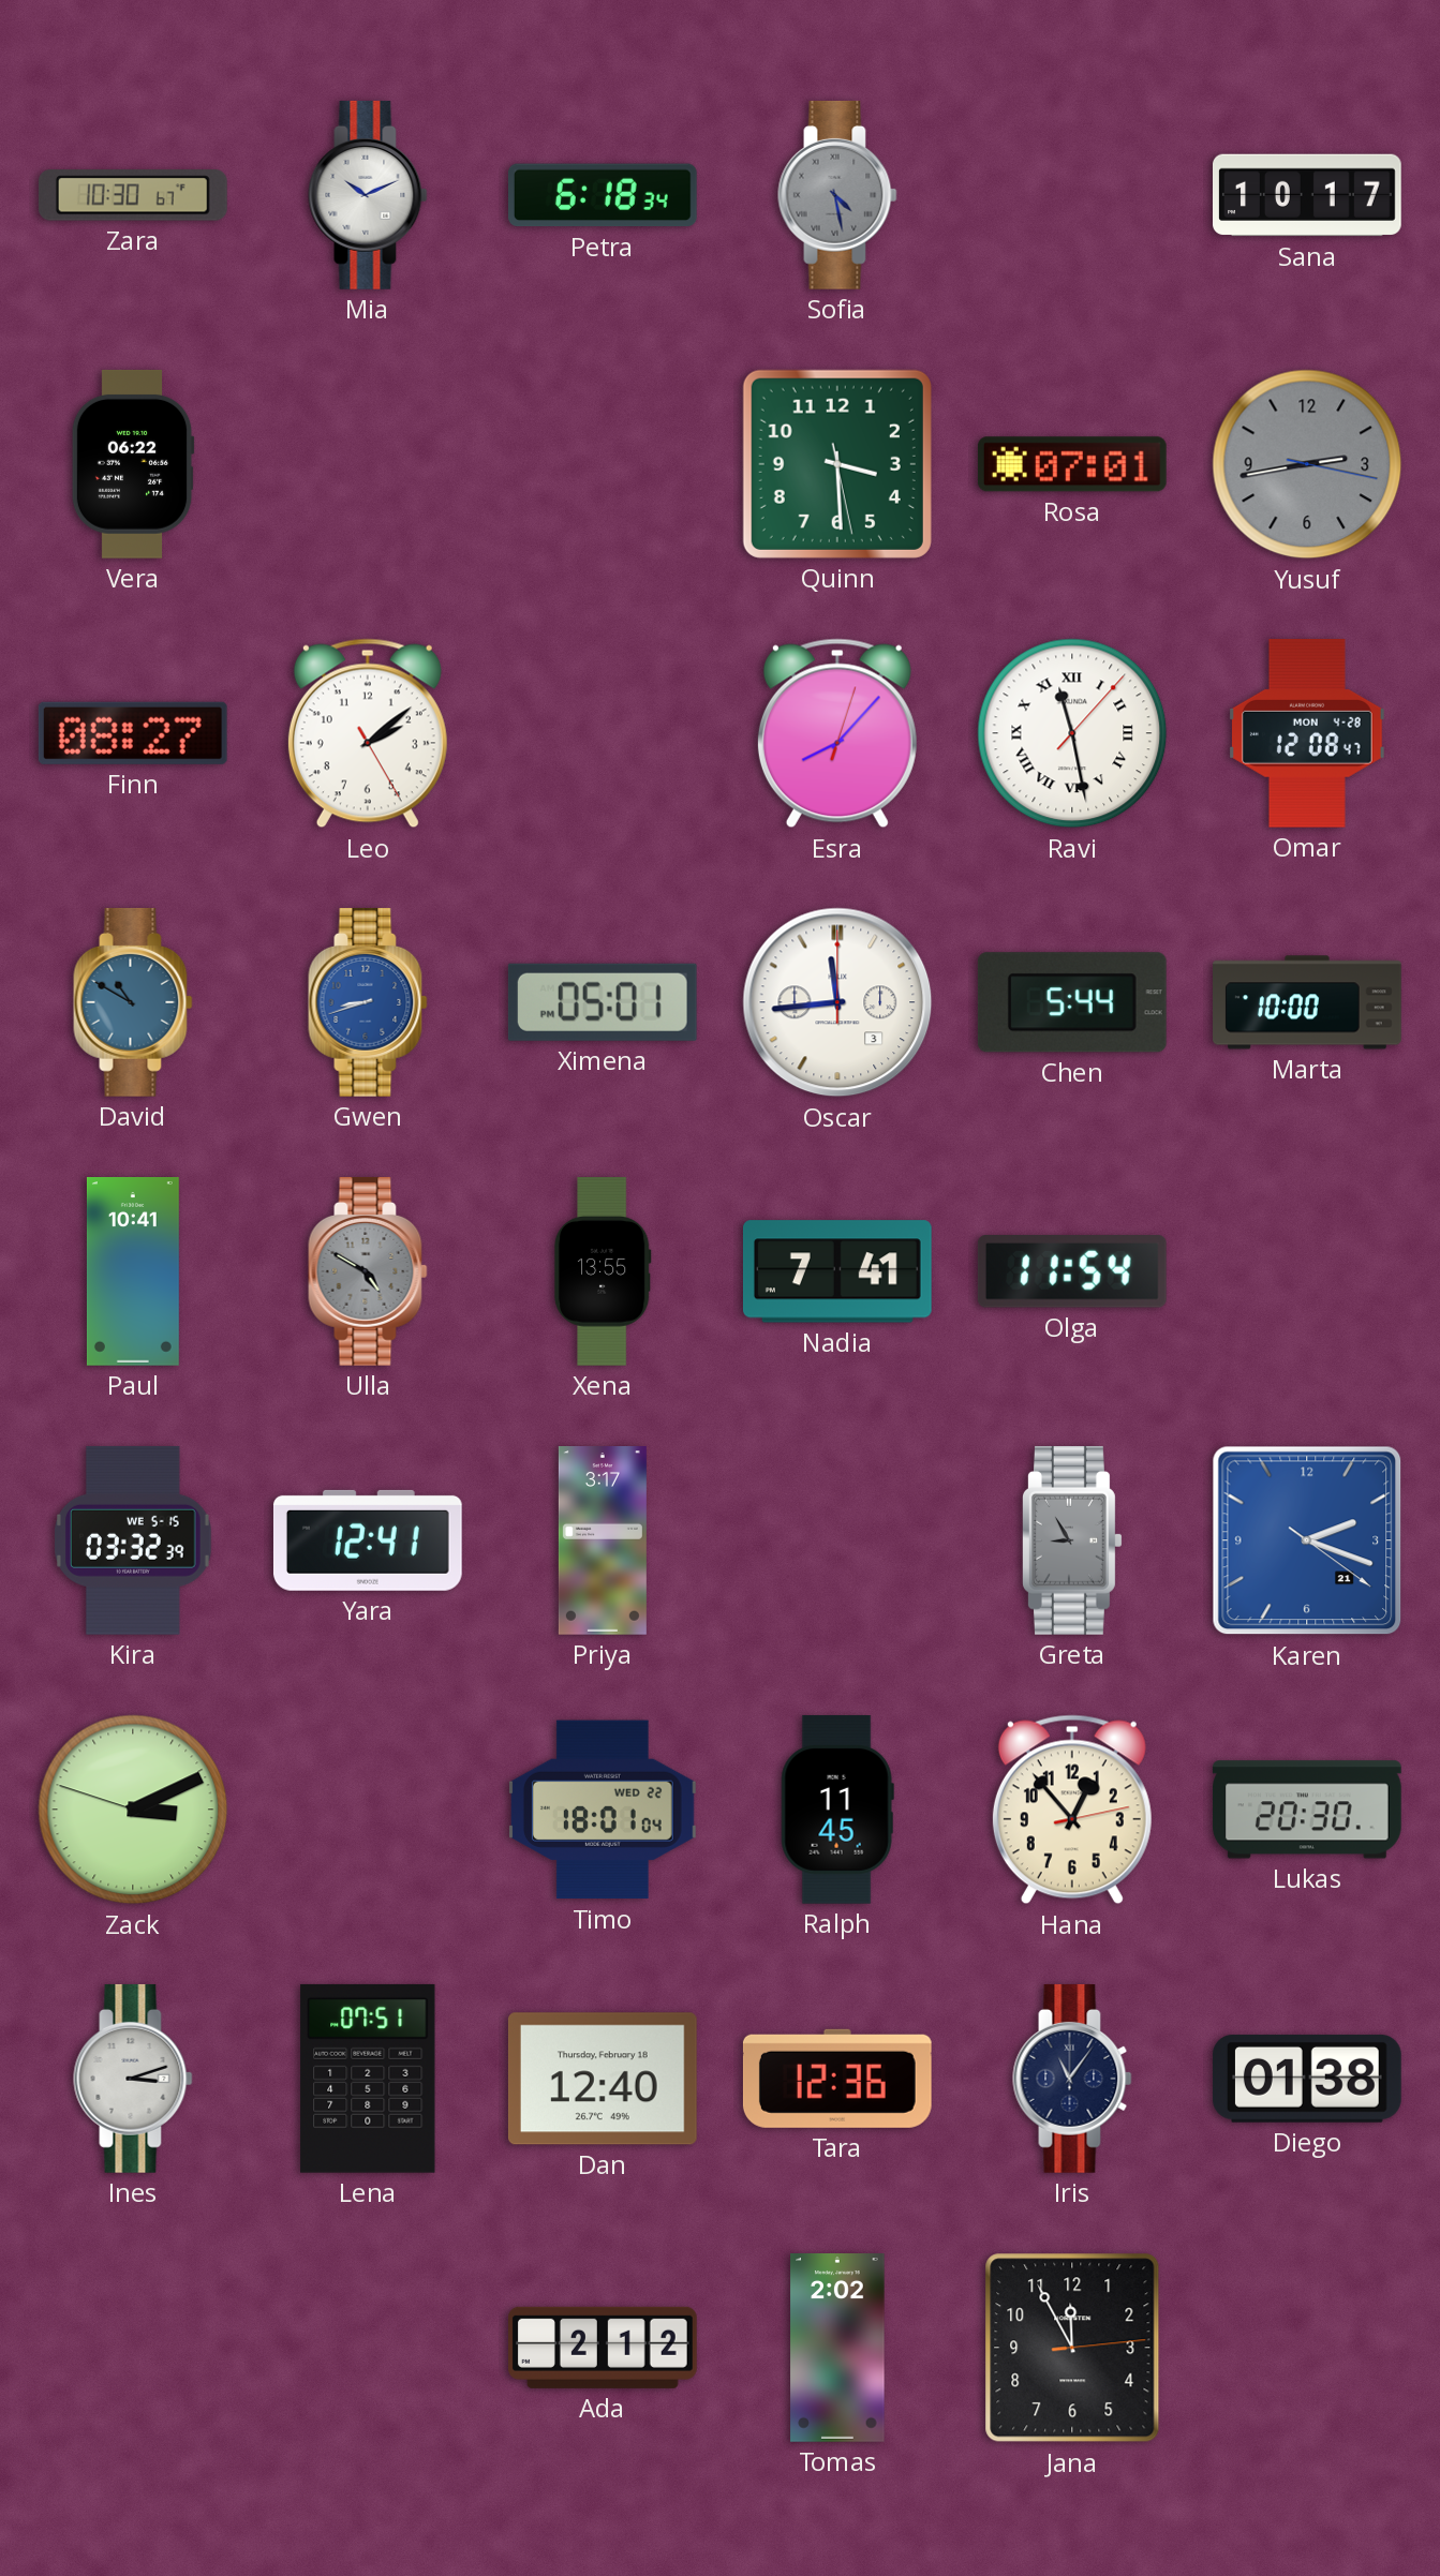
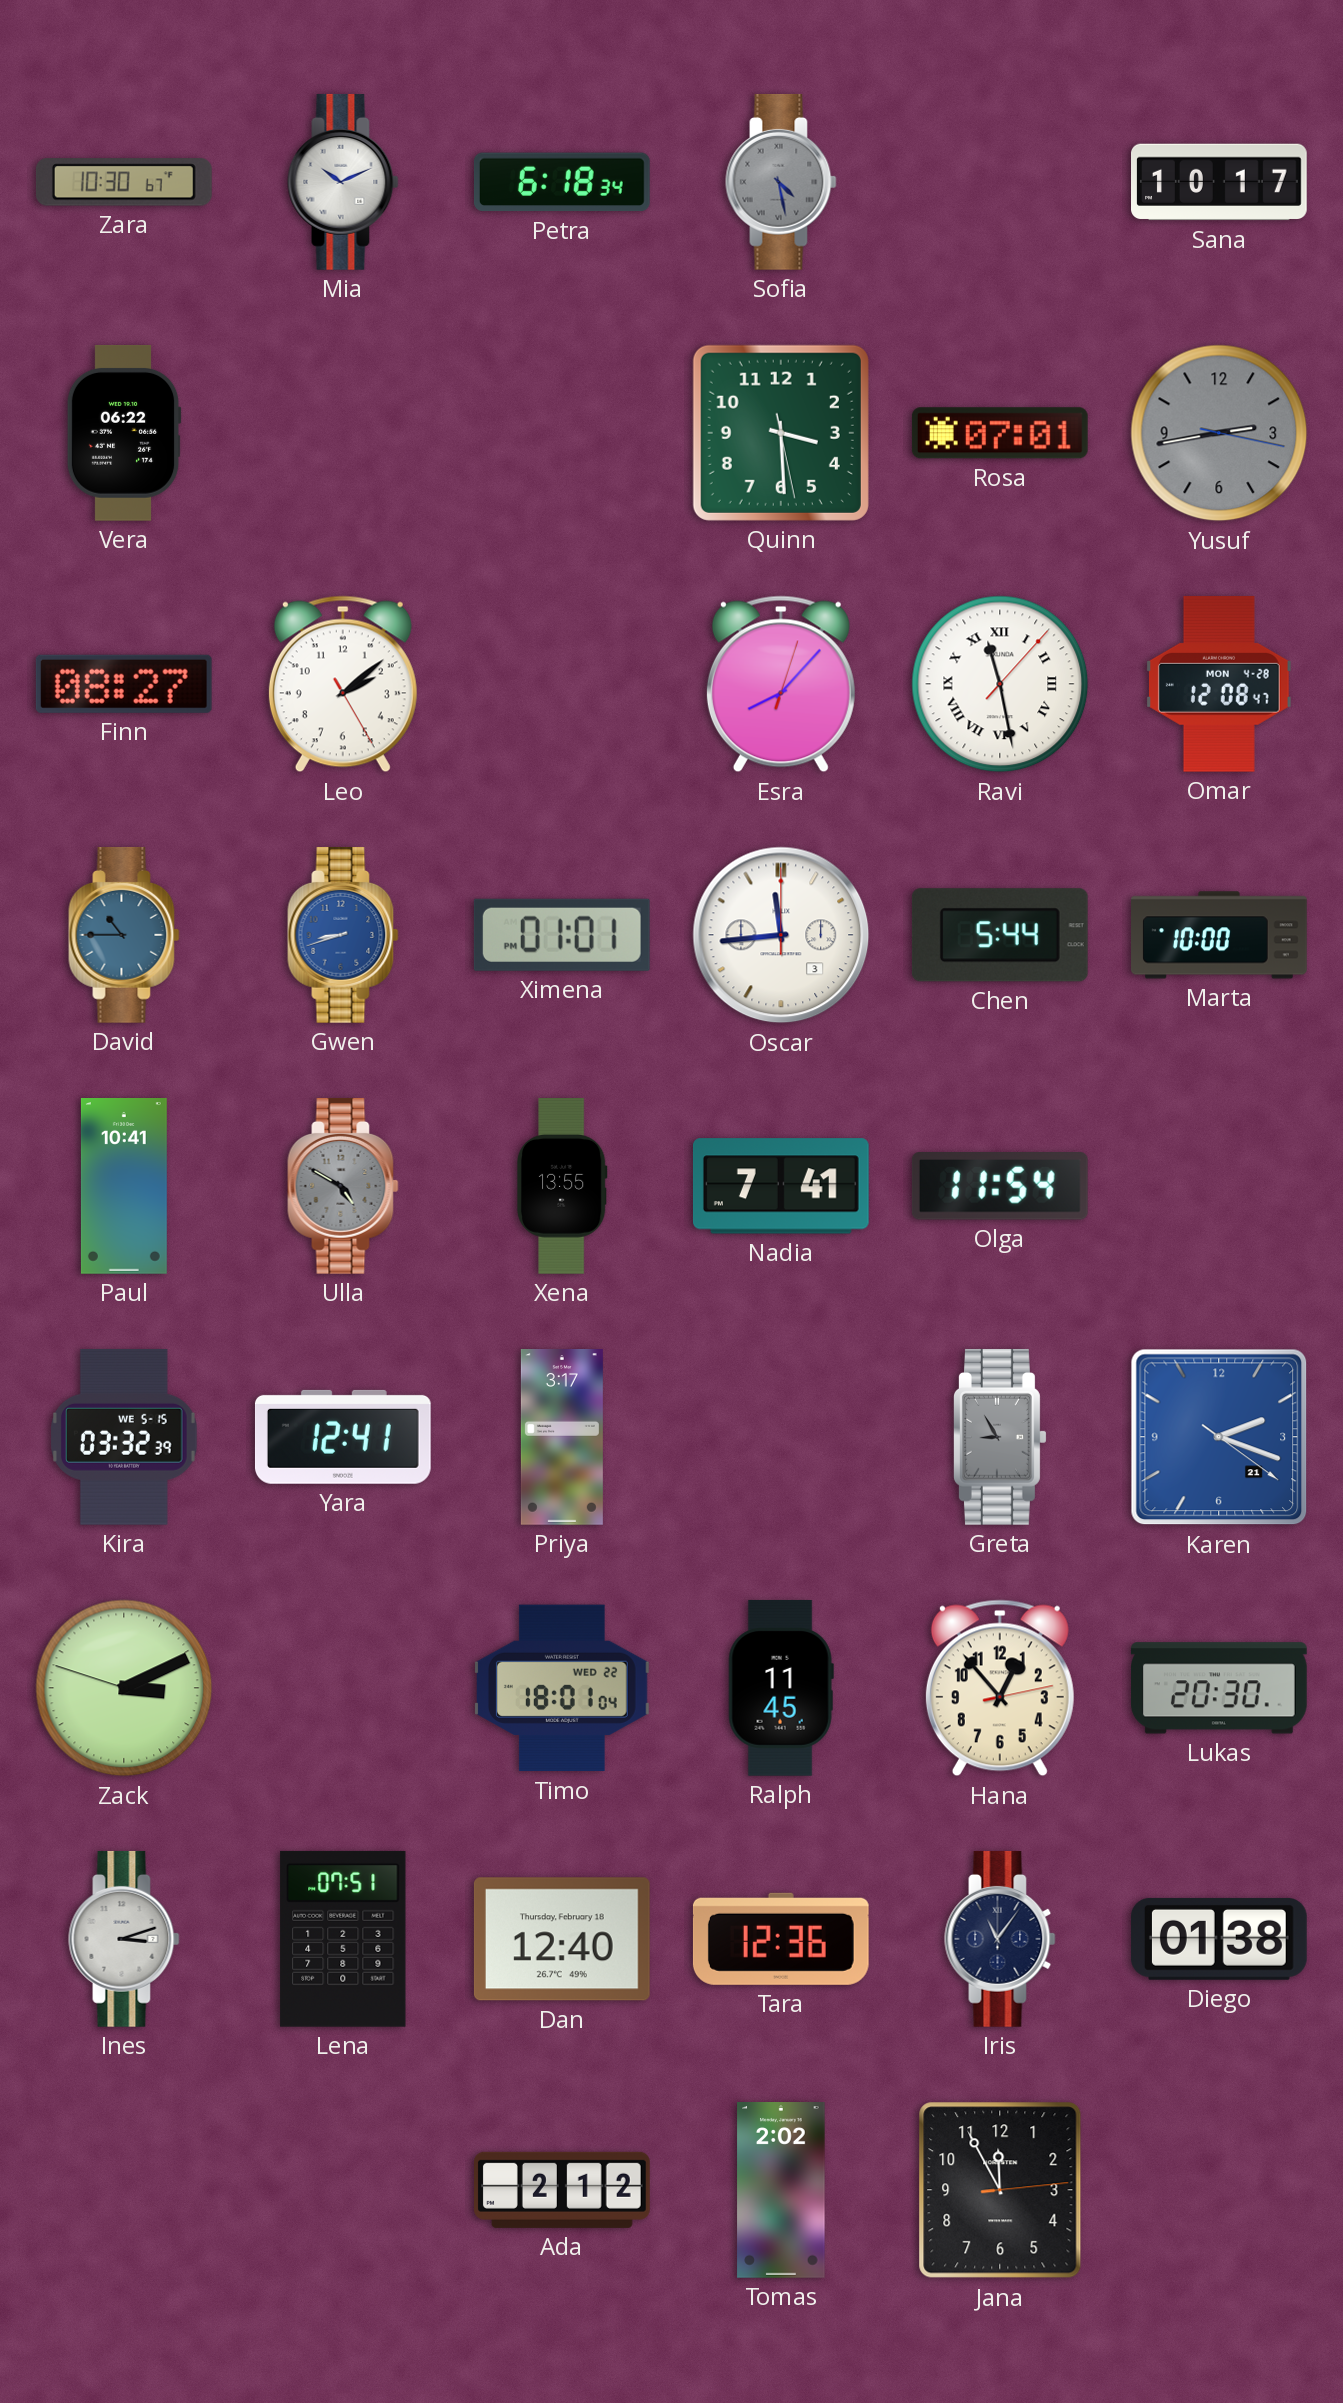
David: 10:50 -> 10:45 (124, 935)
Ximena: 05:01 -> 01:01 (562, 935)
